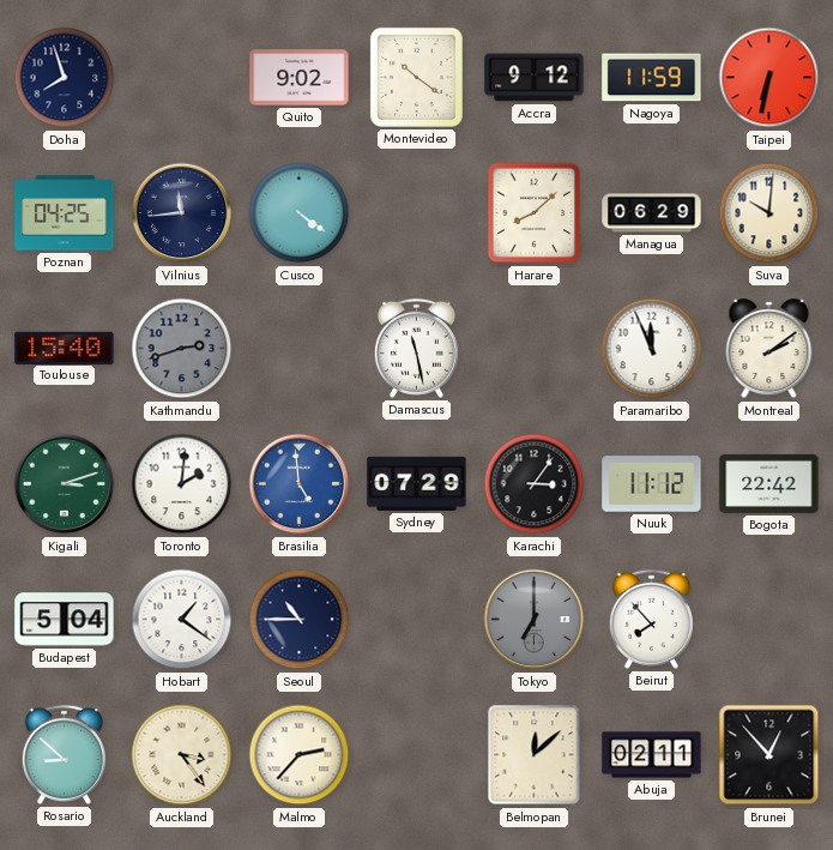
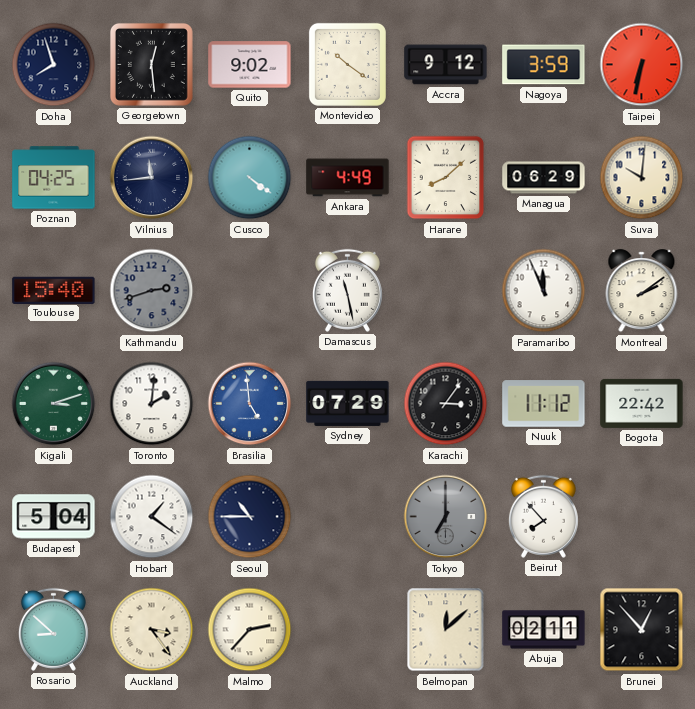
Georgetown: none -> 12:29 (151, 64)
Nagoya: 11:59 -> 3:59 (544, 65)
Ankara: none -> 4:49 (348, 178)
